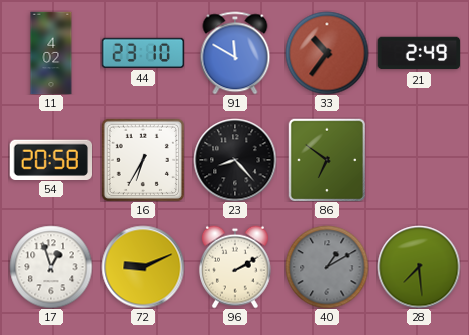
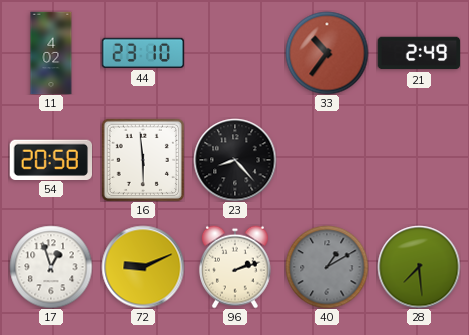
91: 11:50 -> none (235, 53)
16: 6:35 -> 5:59 (143, 160)
86: 6:51 -> none (326, 160)
96: 2:10 -> 2:12 (235, 267)
